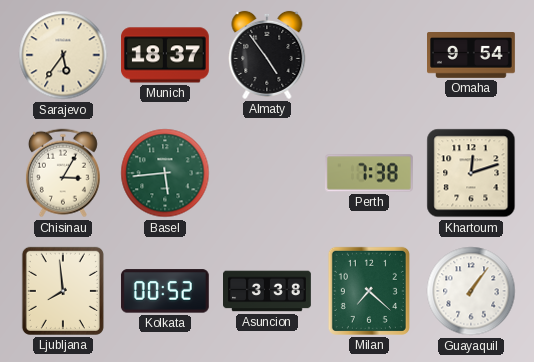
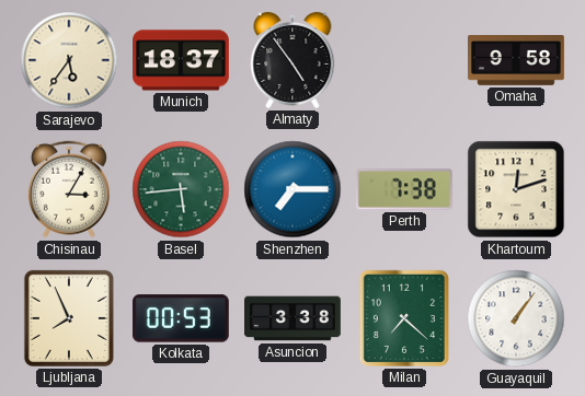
Omaha: 9:54 -> 9:58 (517, 61)
Shenzhen: none -> 7:15 (292, 189)
Ljubljana: 7:59 -> 7:56 (69, 318)
Kolkata: 00:52 -> 00:53 (181, 318)
